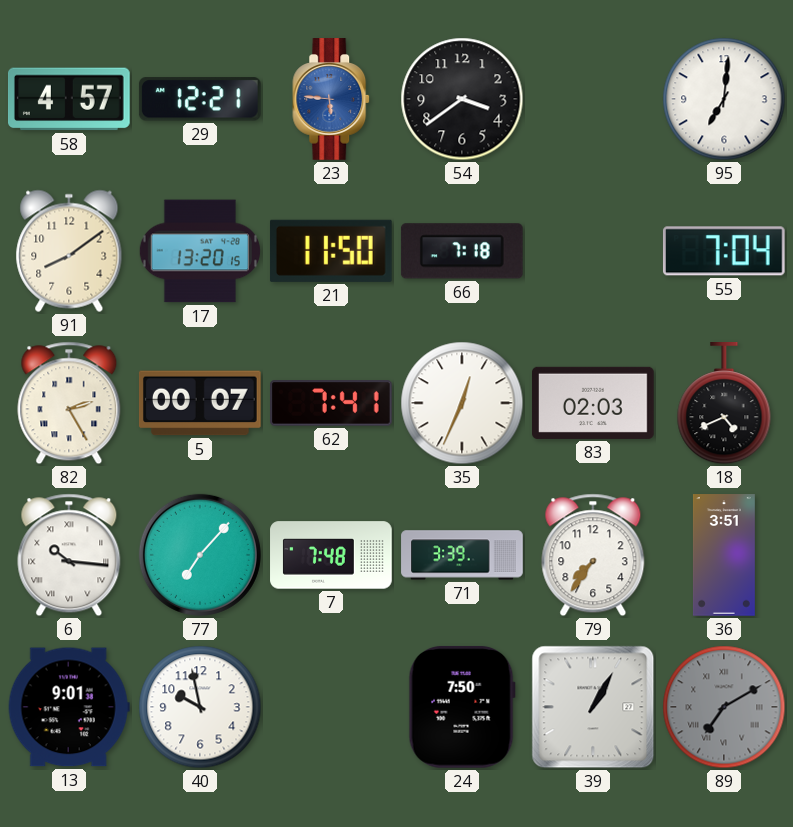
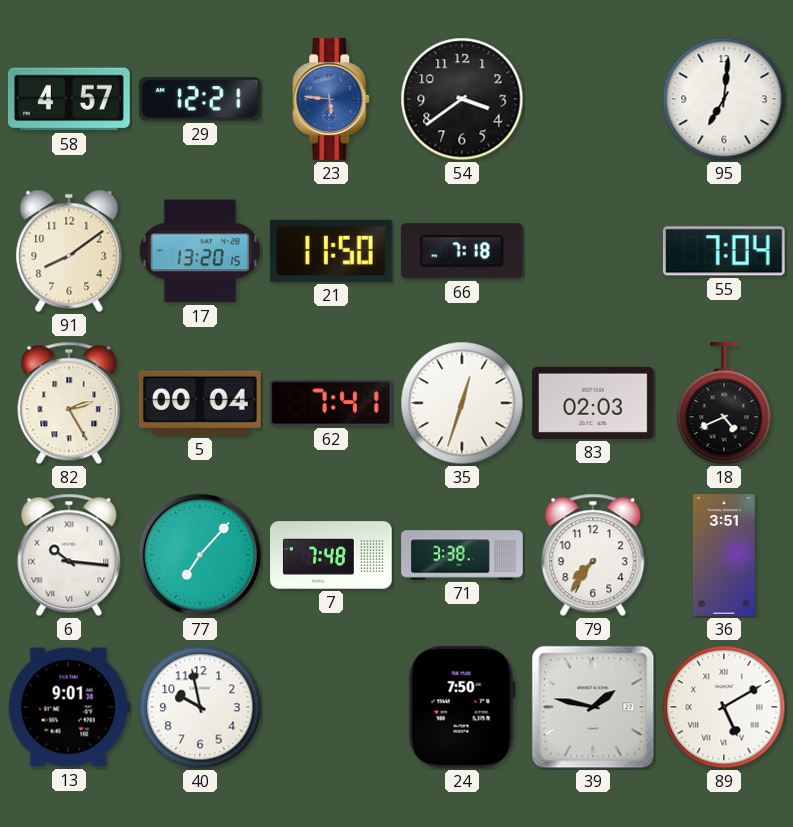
5: 00:07 -> 00:04 (200, 403)
35: 12:34 -> 12:33 (462, 403)
71: 3:39 -> 3:38 (462, 555)
39: 1:05 -> 1:47 (593, 707)
89: 7:10 -> 5:10 (724, 707)
89 dial: grey -> white (724, 707)
